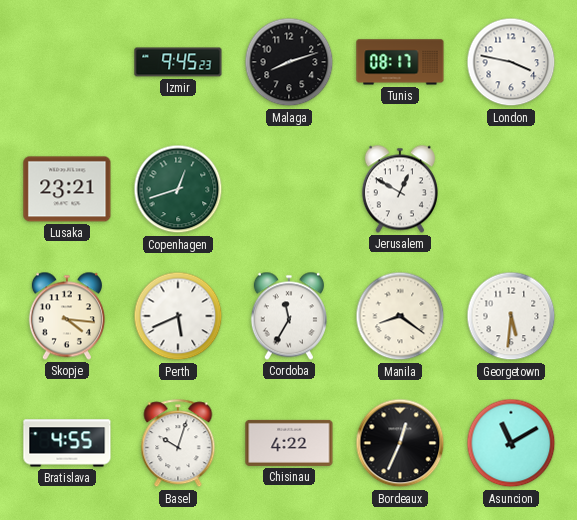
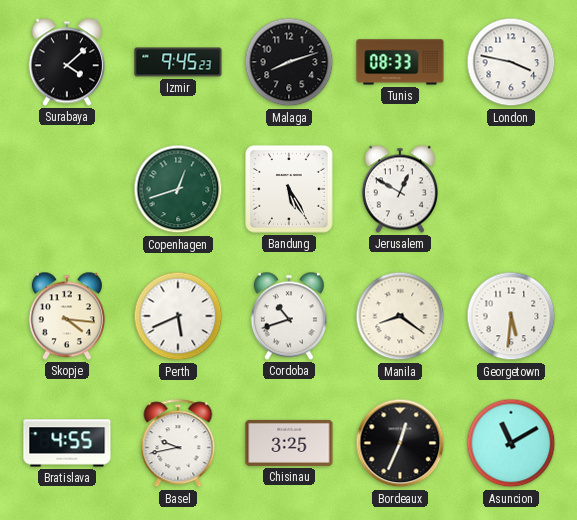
Surabaya: none -> 4:08 (67, 62)
Tunis: 08:17 -> 08:33 (400, 62)
Lusaka: 23:21 -> none (67, 189)
Bandung: none -> 5:25 (289, 189)
Cordoba: 11:35 -> 10:42 (289, 316)
Basel: 10:03 -> 9:43 (178, 444)
Chisinau: 4:22 -> 3:25 (289, 443)
